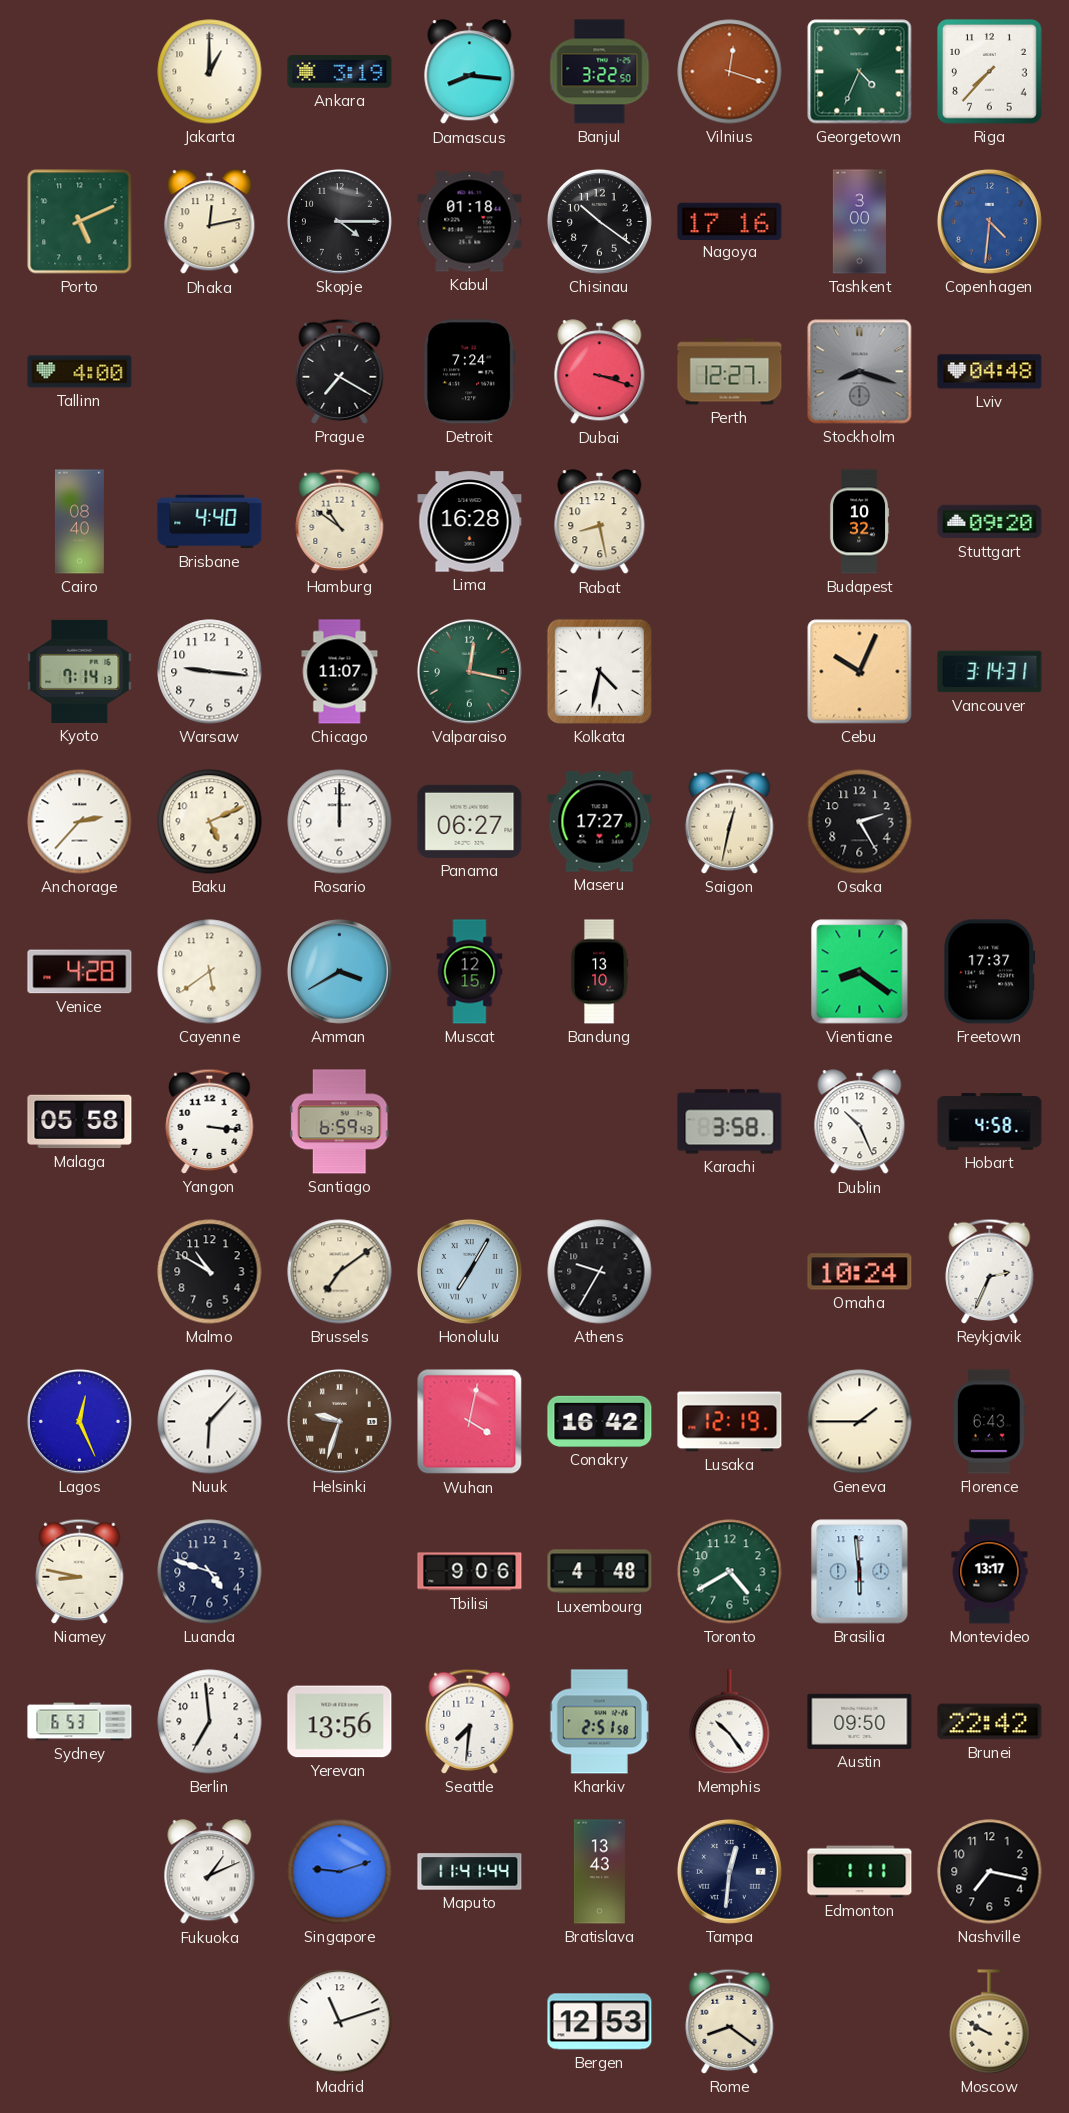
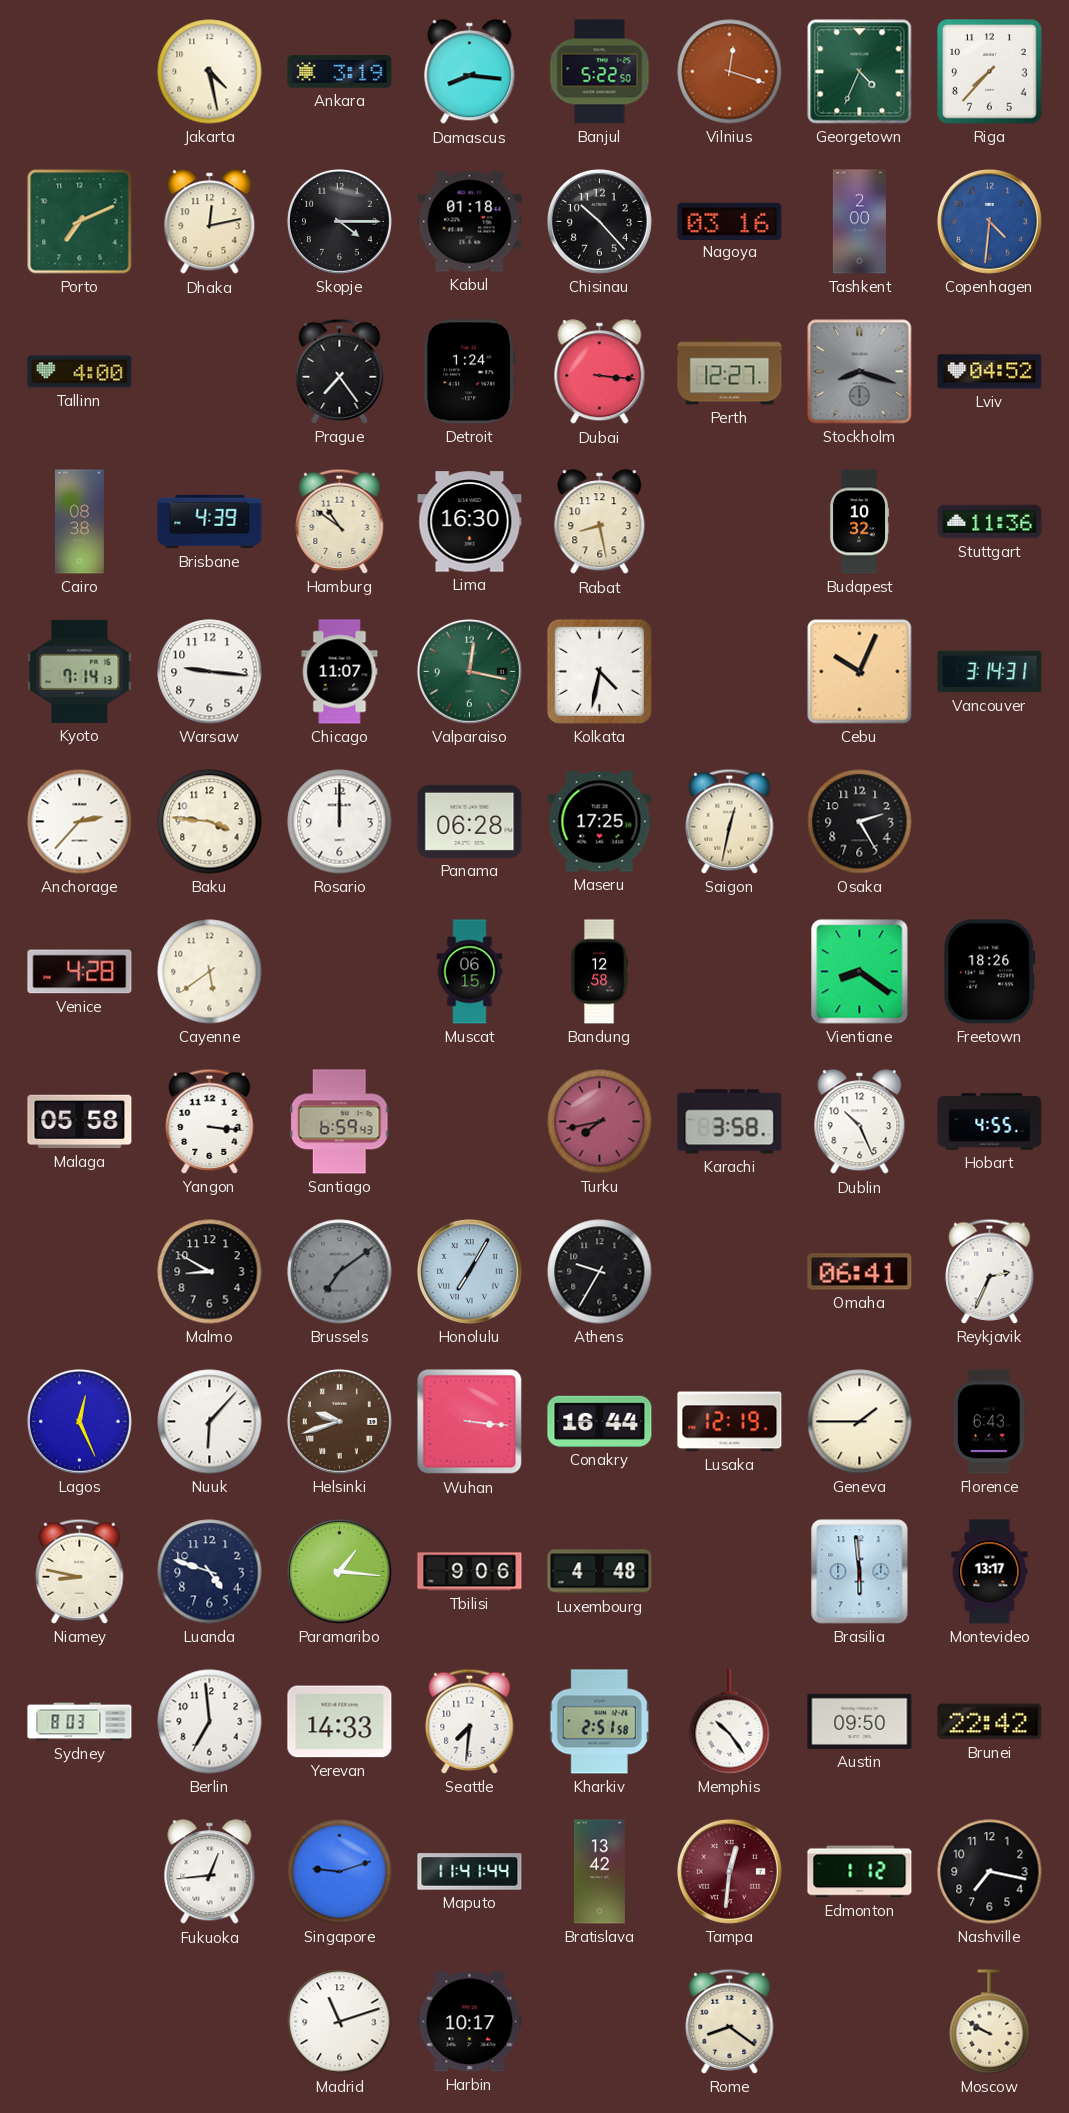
Jakarta: 1:00 -> 4:28 (210, 72)
Banjul: 3:22 -> 5:22 (600, 72)
Porto: 5:11 -> 7:11 (80, 222)
Chisinau: 10:21 -> 10:23 (599, 221)
Nagoya: 17:16 -> 03:16 (730, 221)
Tashkent: 3:00 -> 2:00 (859, 222)
Prague: 7:20 -> 7:24 (340, 371)
Detroit: 7:24 -> 1:24 (469, 372)
Dubai: 3:18 -> 3:16 (600, 372)
Lviv: 04:48 -> 04:52 (990, 372)
Cairo: 08:40 -> 08:38 (79, 522)
Brisbane: 4:40 -> 4:39 (210, 522)
Lima: 16:28 -> 16:30 (470, 522)
Stuttgart: 09:20 -> 11:36 (990, 522)
Baku: 5:11 -> 3:46 (210, 822)
Panama: 06:27 -> 06:28 (470, 821)
Maseru: 17:27 -> 17:25 (600, 822)
Amman: 3:40 -> none (339, 971)
Muscat: 12:15 -> 06:15 (470, 972)
Bandung: 13:10 -> 12:58 (599, 972)
Freetown: 17:37 -> 18:26 (990, 972)
Turku: none -> 7:43 (600, 1122)
Hobart: 4:58 -> 4:55 (990, 1122)
Malmo: 10:50 -> 8:50 (210, 1272)
Brussels dial: cream -> grey (340, 1272)
Omaha: 10:24 -> 06:41 (860, 1272)
Helsinki: 9:33 -> 9:42 (339, 1421)
Wuhan: 4:02 -> 3:16 (470, 1422)
Conakry: 16:42 -> 16:44 (600, 1421)
Paramaribo: none -> 1:16 (339, 1571)
Toronto: 4:40 -> none (730, 1572)
Sydney: 6:53 -> 8:03 (80, 1722)
Yerevan: 13:56 -> 14:33 (340, 1722)
Fukuoka: 1:11 -> 12:44 (210, 1872)
Bratislava: 13:43 -> 13:42 (599, 1872)
Tampa dial: navy -> burgundy (729, 1871)
Edmonton: 1:11 -> 1:12 (860, 1872)
Harbin: none -> 10:17 (470, 2022)
Bergen: 12:53 -> none (600, 2022)
